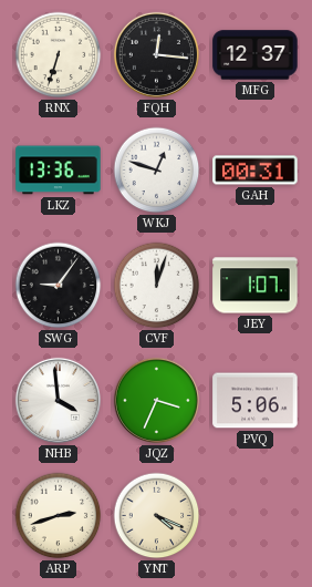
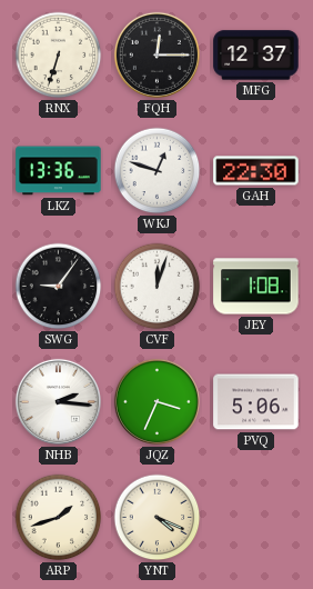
FQH: 12:16 -> 12:15 (156, 54)
GAH: 00:31 -> 22:30 (256, 171)
JEY: 1:07 -> 1:08 (256, 287)
NHB: 3:59 -> 2:16 (58, 401)
ARP: 2:42 -> 1:42 (59, 518)
